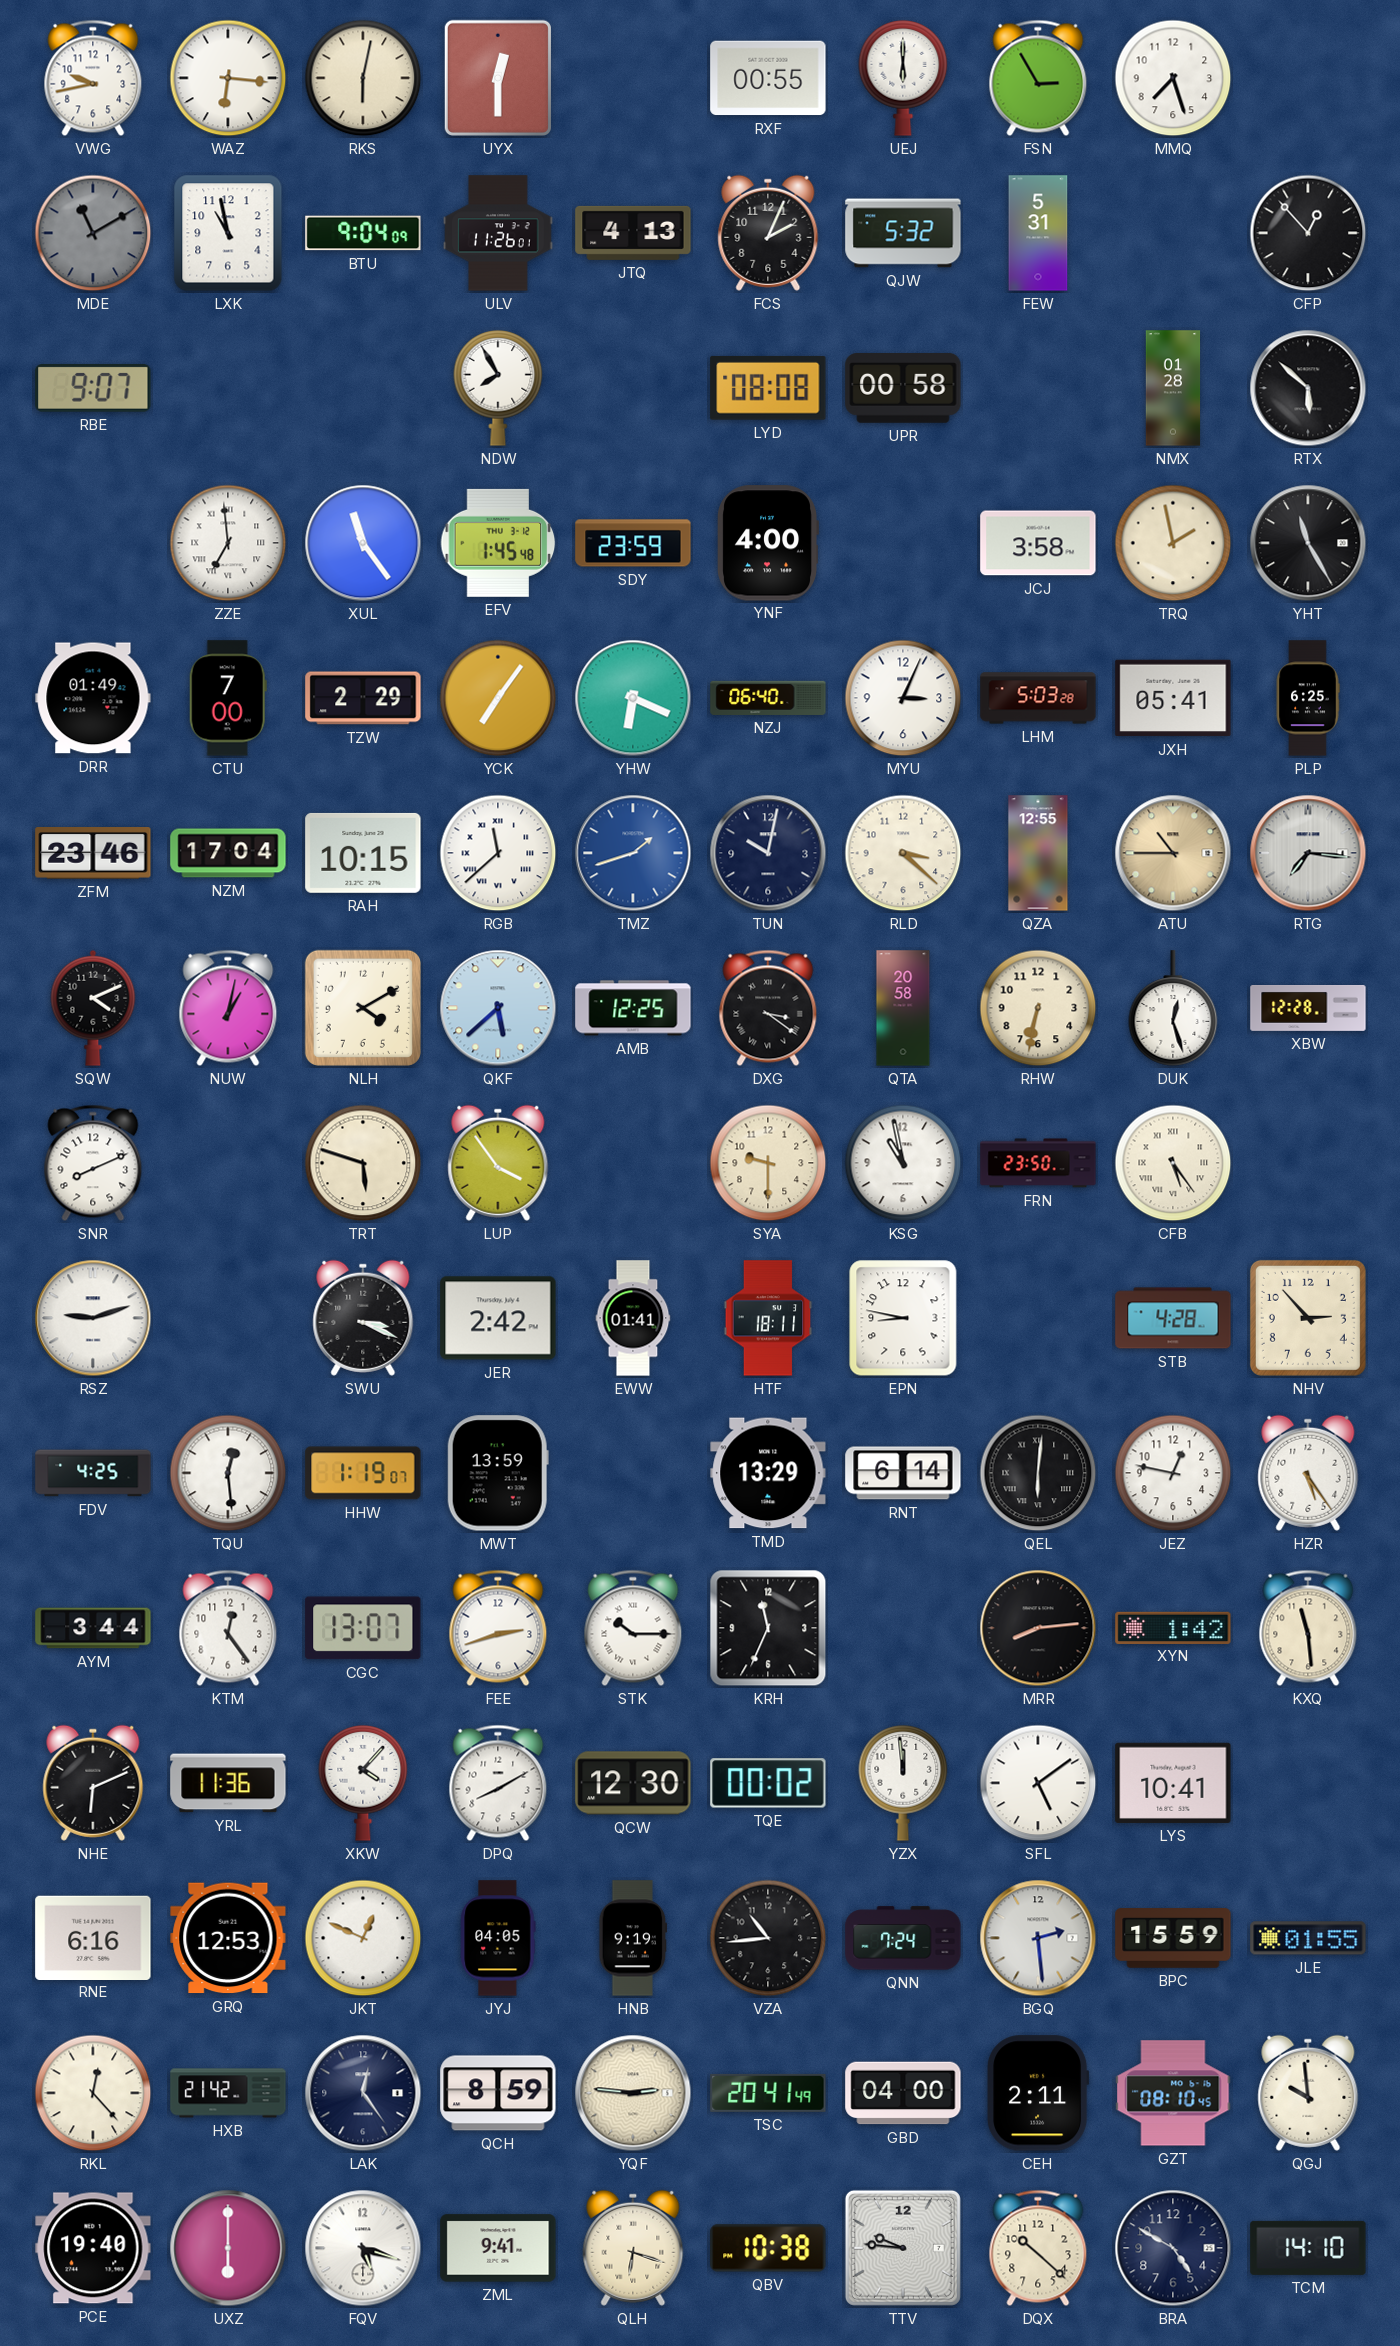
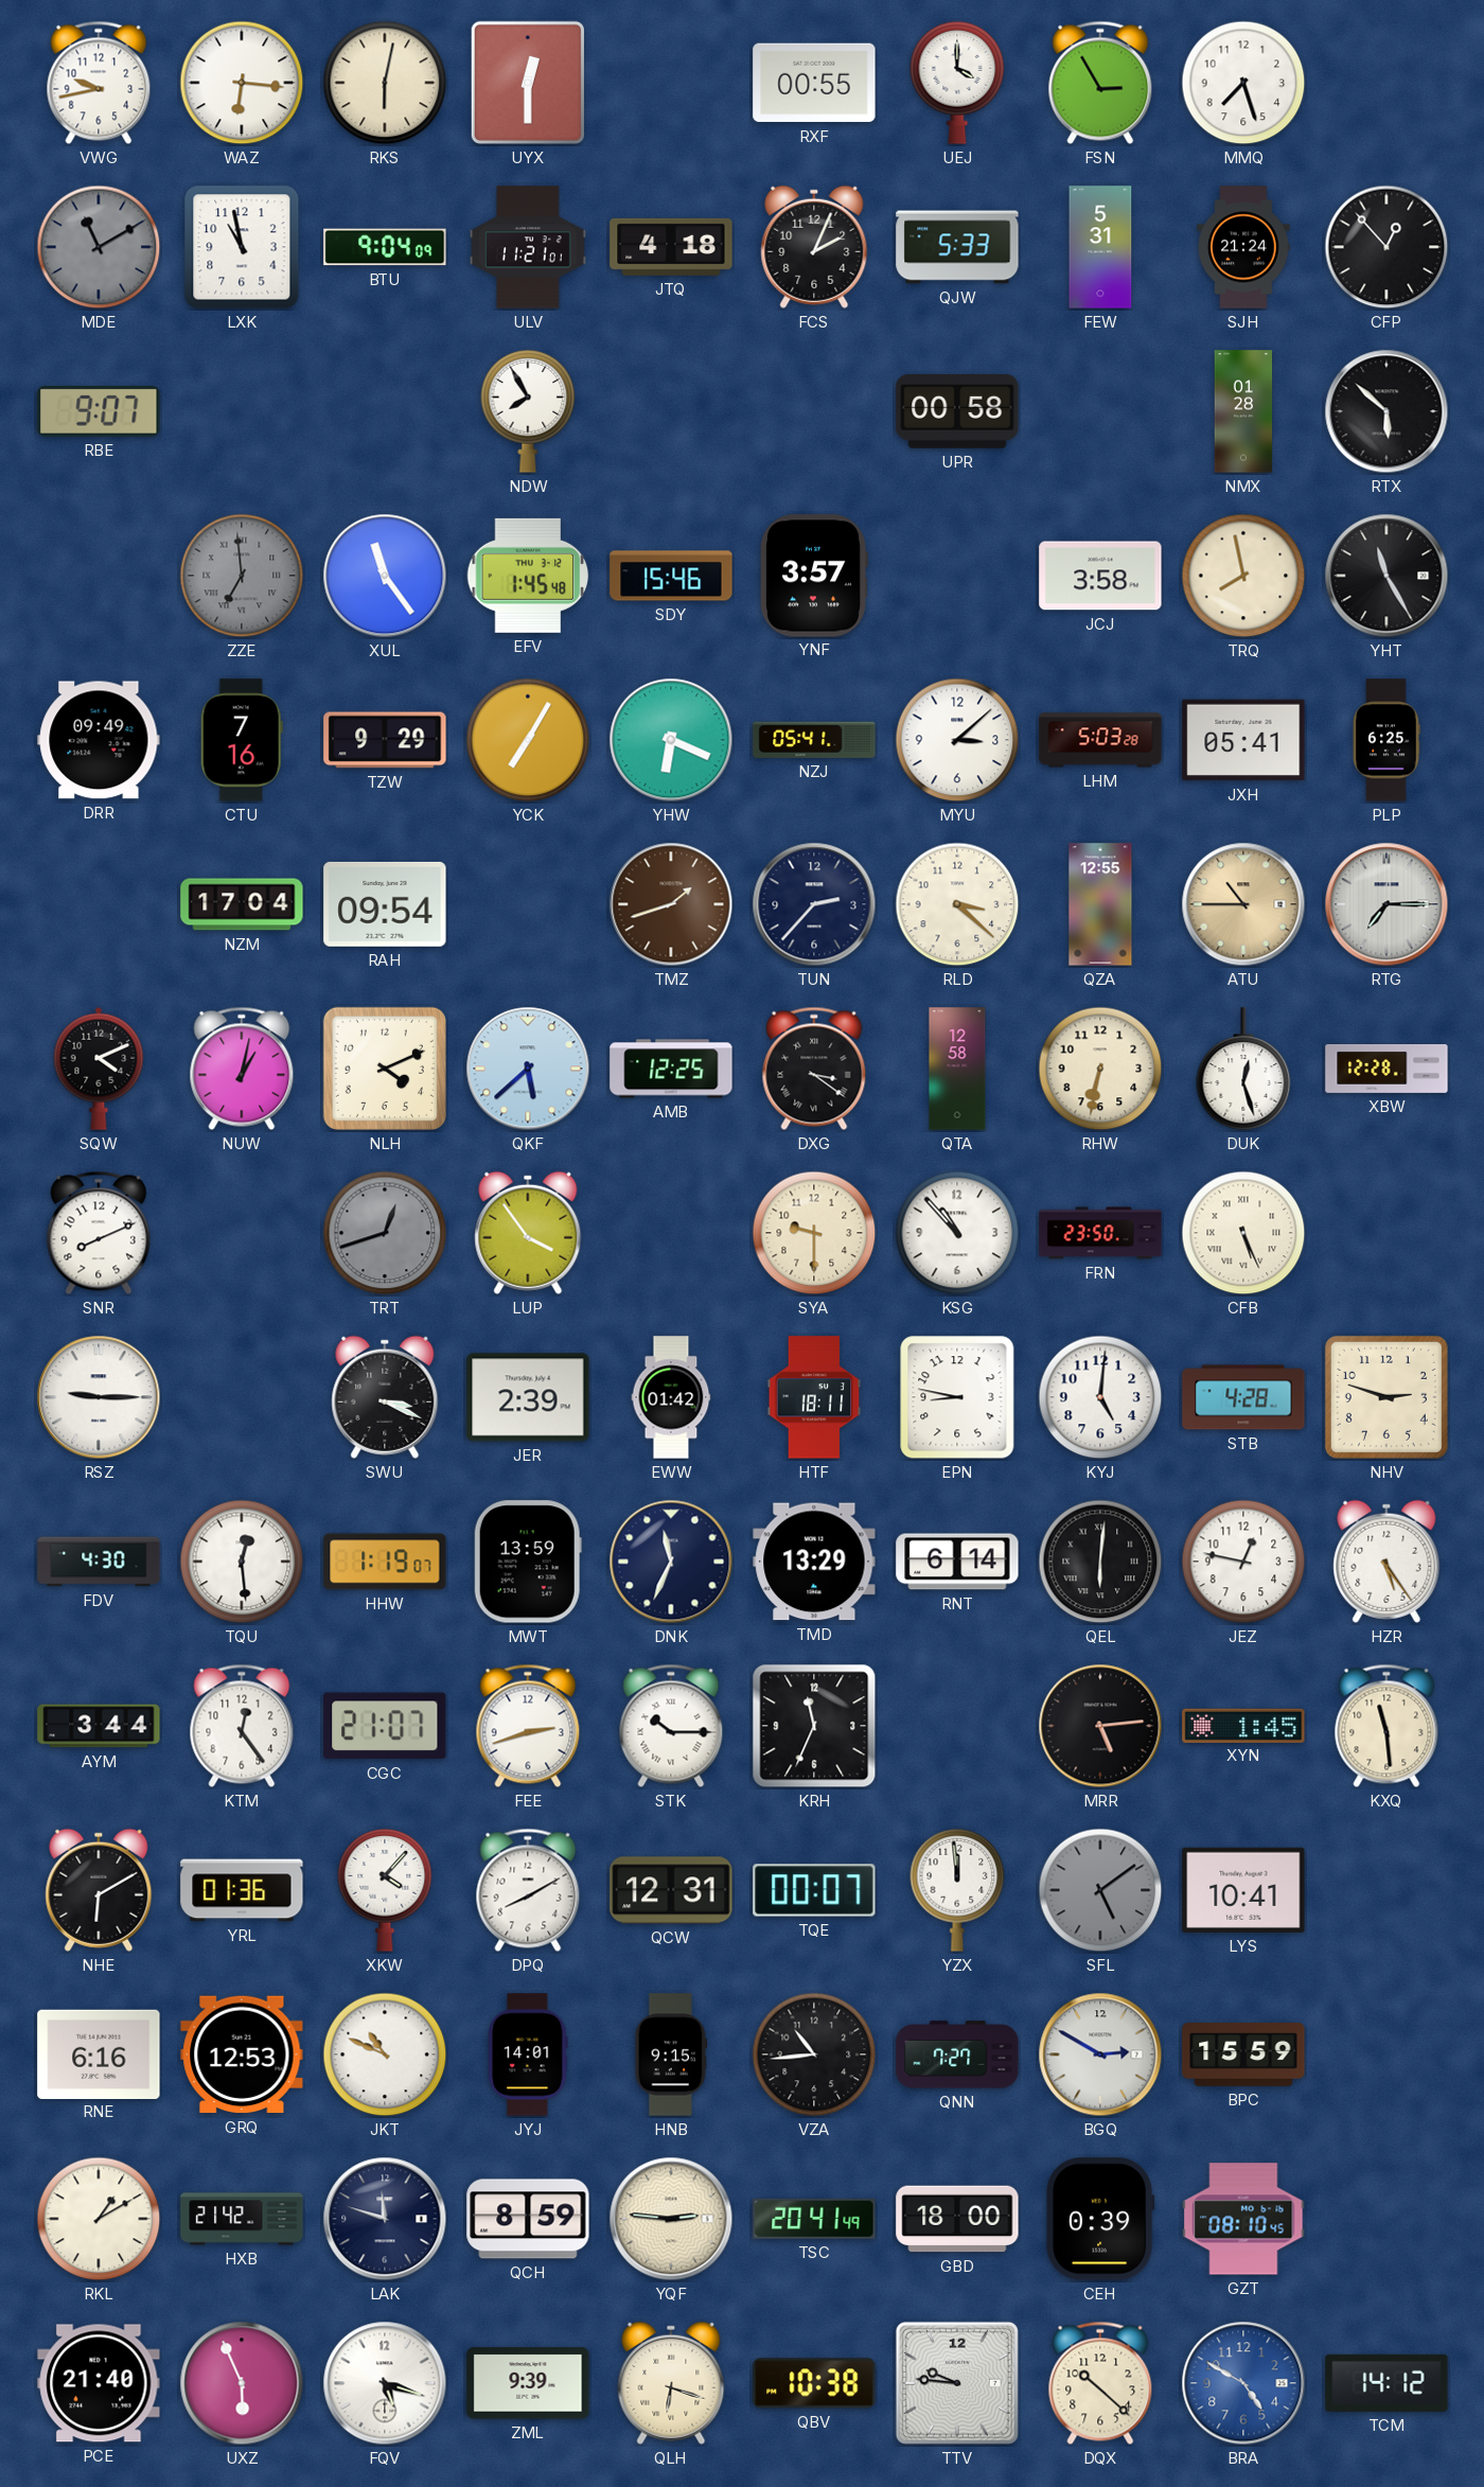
UEJ: 6:00 -> 4:00 (957, 83)
ULV: 11:26 -> 11:21 (528, 247)
JTQ: 4:13 -> 4:18 (671, 247)
QJW: 5:32 -> 5:33 (957, 247)
SJH: none -> 21:24 (1243, 247)
LYD: 08:08 -> none (768, 388)
ZZE dial: white -> grey (242, 576)
SDY: 23:59 -> 15:46 (671, 576)
YNF: 4:00 -> 3:57 (814, 576)
TRQ: 1:58 -> 7:58 (1243, 576)
DRR: 01:49 -> 09:49 (99, 740)
CTU: 7:00 -> 7:16 (242, 740)
TZW: 2:29 -> 9:29 (385, 740)
YCK: 7:06 -> 7:05 (528, 740)
NZJ: 06:40 -> 05:41 (814, 740)
MYU: 3:04 -> 3:08 (957, 740)
ZFM: 23:46 -> none (93, 854)
RAH: 10:15 -> 09:54 (385, 904)
RGB: 11:38 -> none (498, 853)
TMZ dial: blue -> brown (671, 904)
TUN: 10:02 -> 2:37 (814, 904)
RTG: 7:16 -> 7:15 (1386, 904)
NLH: 4:10 -> 4:11 (385, 1069)
QTA: 20:58 -> 12:58 (957, 1069)
TRT: 5:48 -> 12:42 (385, 1233)
TRT dial: cream -> grey (385, 1233)
KSG: 10:58 -> 10:53 (957, 1233)
CFB: 5:24 -> 5:26 (1243, 1233)
RSZ: 9:12 -> 9:15 (99, 1397)
JER: 2:42 -> 2:39 (528, 1397)
EWW: 01:41 -> 01:42 (671, 1397)
KYJ: none -> 5:01 (1100, 1397)
NHV: 2:53 -> 2:48 (1386, 1397)
FDV: 4:25 -> 4:30 (99, 1562)
DNK: none -> 11:34 (671, 1562)
CGC: 13:07 -> 21:07 (385, 1726)
MRR: 8:14 -> 5:14 (1100, 1726)
XYN: 1:42 -> 1:45 (1243, 1725)
NHE: 6:11 -> 6:10 (99, 1890)
YRL: 11:36 -> 01:36 (242, 1890)
QCW: 12:30 -> 12:31 (671, 1890)
TQE: 00:02 -> 00:07 (814, 1890)
SFL dial: white -> grey (1100, 1890)
JKT: 12:49 -> 10:49 (385, 2054)
JYJ: 04:05 -> 14:01 (528, 2054)
HNB: 9:19 -> 9:15 (671, 2054)
QNN: 7:24 -> 7:27 (957, 2054)
BGQ: 2:29 -> 2:50 (1100, 2054)
JLE: 01:55 -> none (1308, 1938)
RKL: 12:23 -> 1:10 (99, 2219)
LAK: 12:24 -> 11:48 (385, 2219)
GBD: 04:00 -> 18:00 (957, 2219)
CEH: 2:11 -> 0:39 (1100, 2219)
QGJ: 9:59 -> none (1308, 2093)
PCE: 19:40 -> 21:40 (99, 2383)
UXZ: 6:00 -> 5:56 (242, 2383)
ZML: 9:41 -> 9:39 (528, 2383)
BRA dial: navy -> blue (1243, 2383)
TCM: 14:10 -> 14:12 (1386, 2383)
